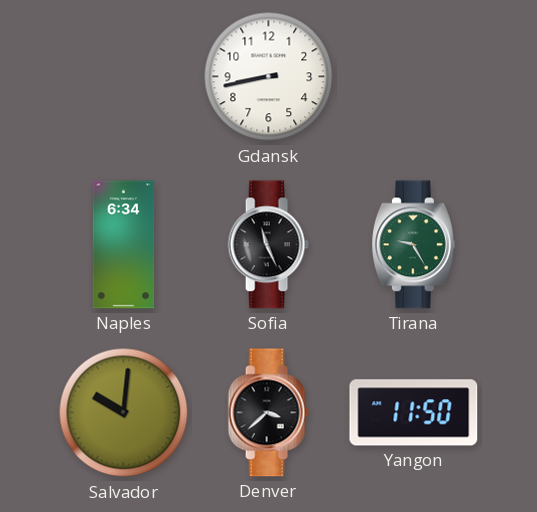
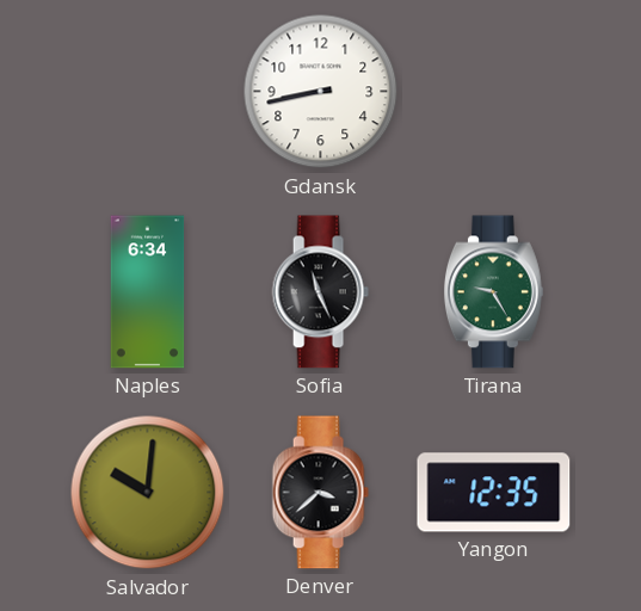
Yangon: 11:50 -> 12:35 (494, 493)
